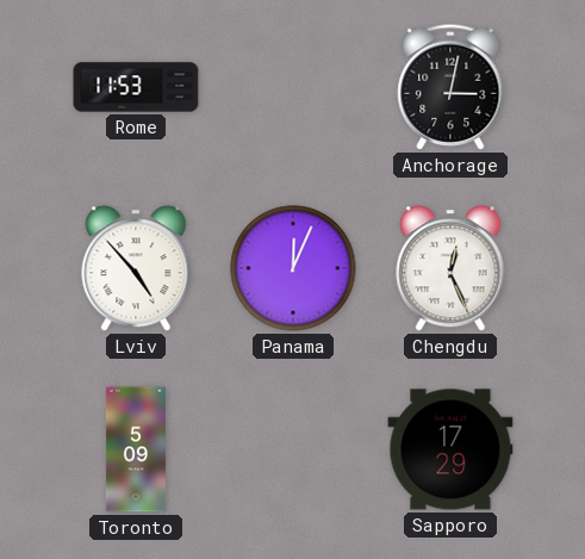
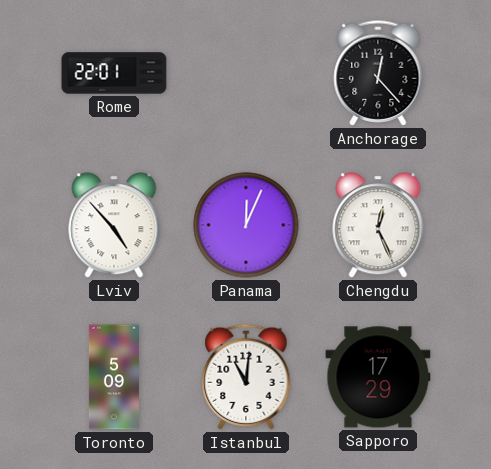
Rome: 11:53 -> 22:01 (114, 73)
Anchorage: 3:02 -> 12:23 (378, 73)
Istanbul: none -> 11:01 (246, 377)
